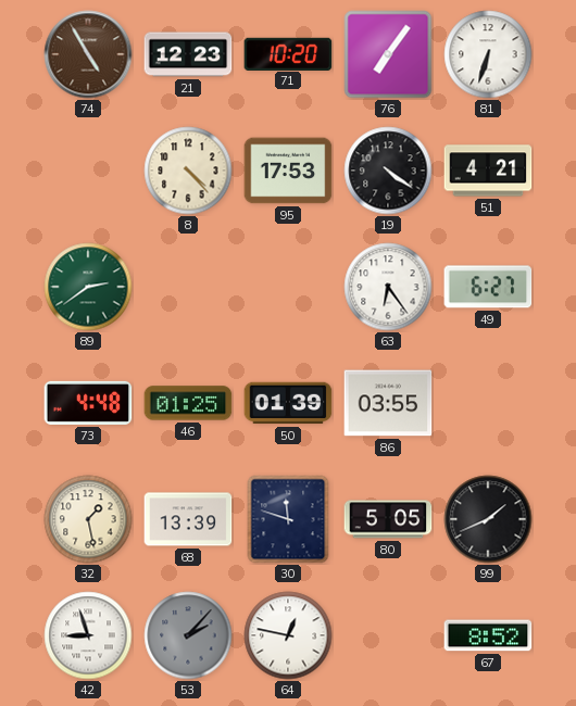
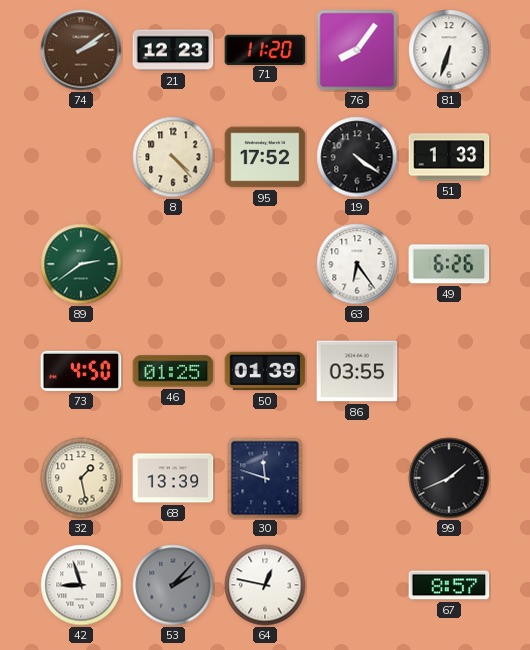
74: 4:55 -> 2:09 (81, 50)
71: 10:20 -> 11:20 (265, 49)
76: 7:06 -> 8:06 (357, 50)
95: 17:53 -> 17:52 (265, 157)
51: 4:21 -> 1:33 (449, 157)
49: 6:27 -> 6:26 (449, 264)
73: 4:48 -> 4:50 (81, 371)
80: 5:05 -> none (388, 519)
67: 8:52 -> 8:57 (449, 585)
